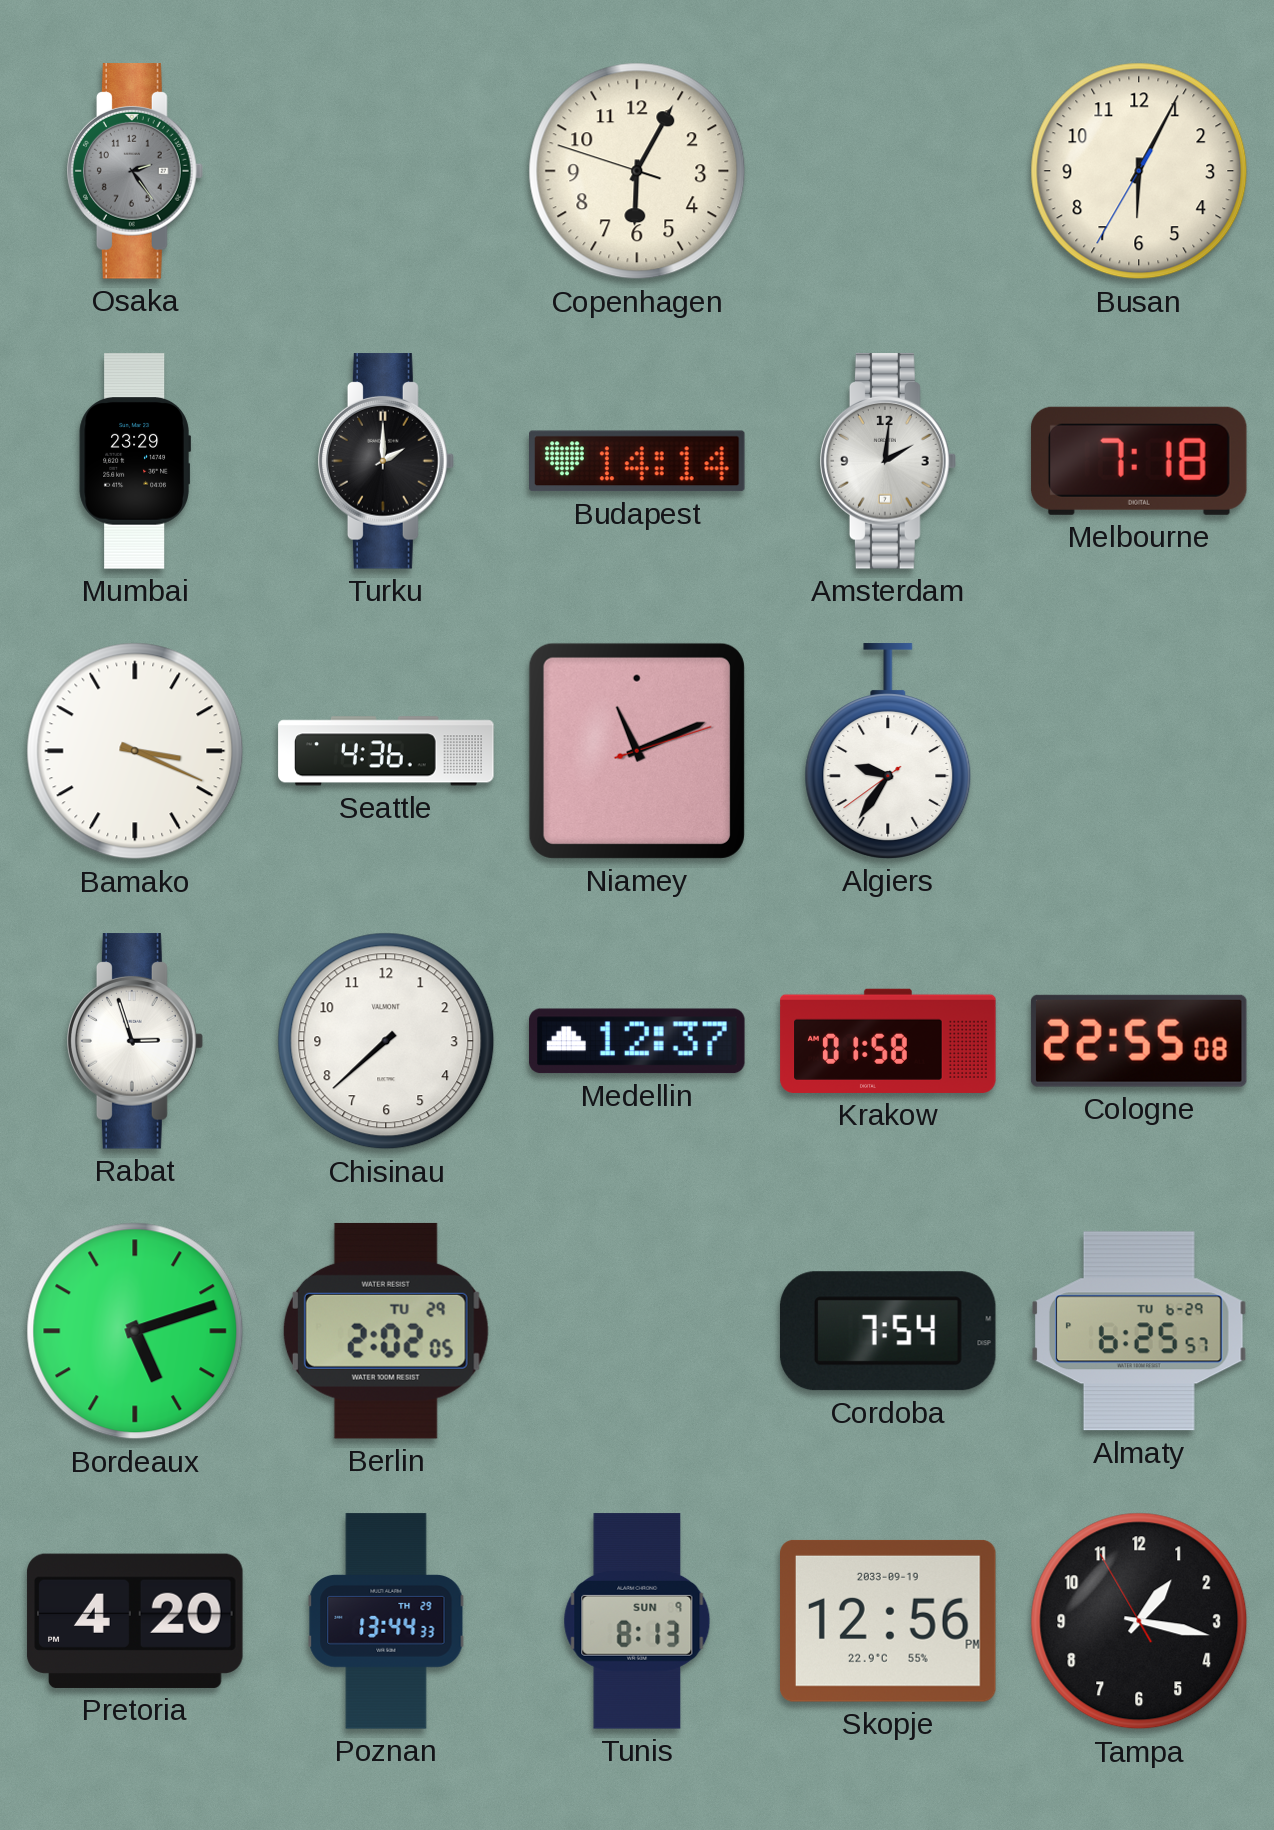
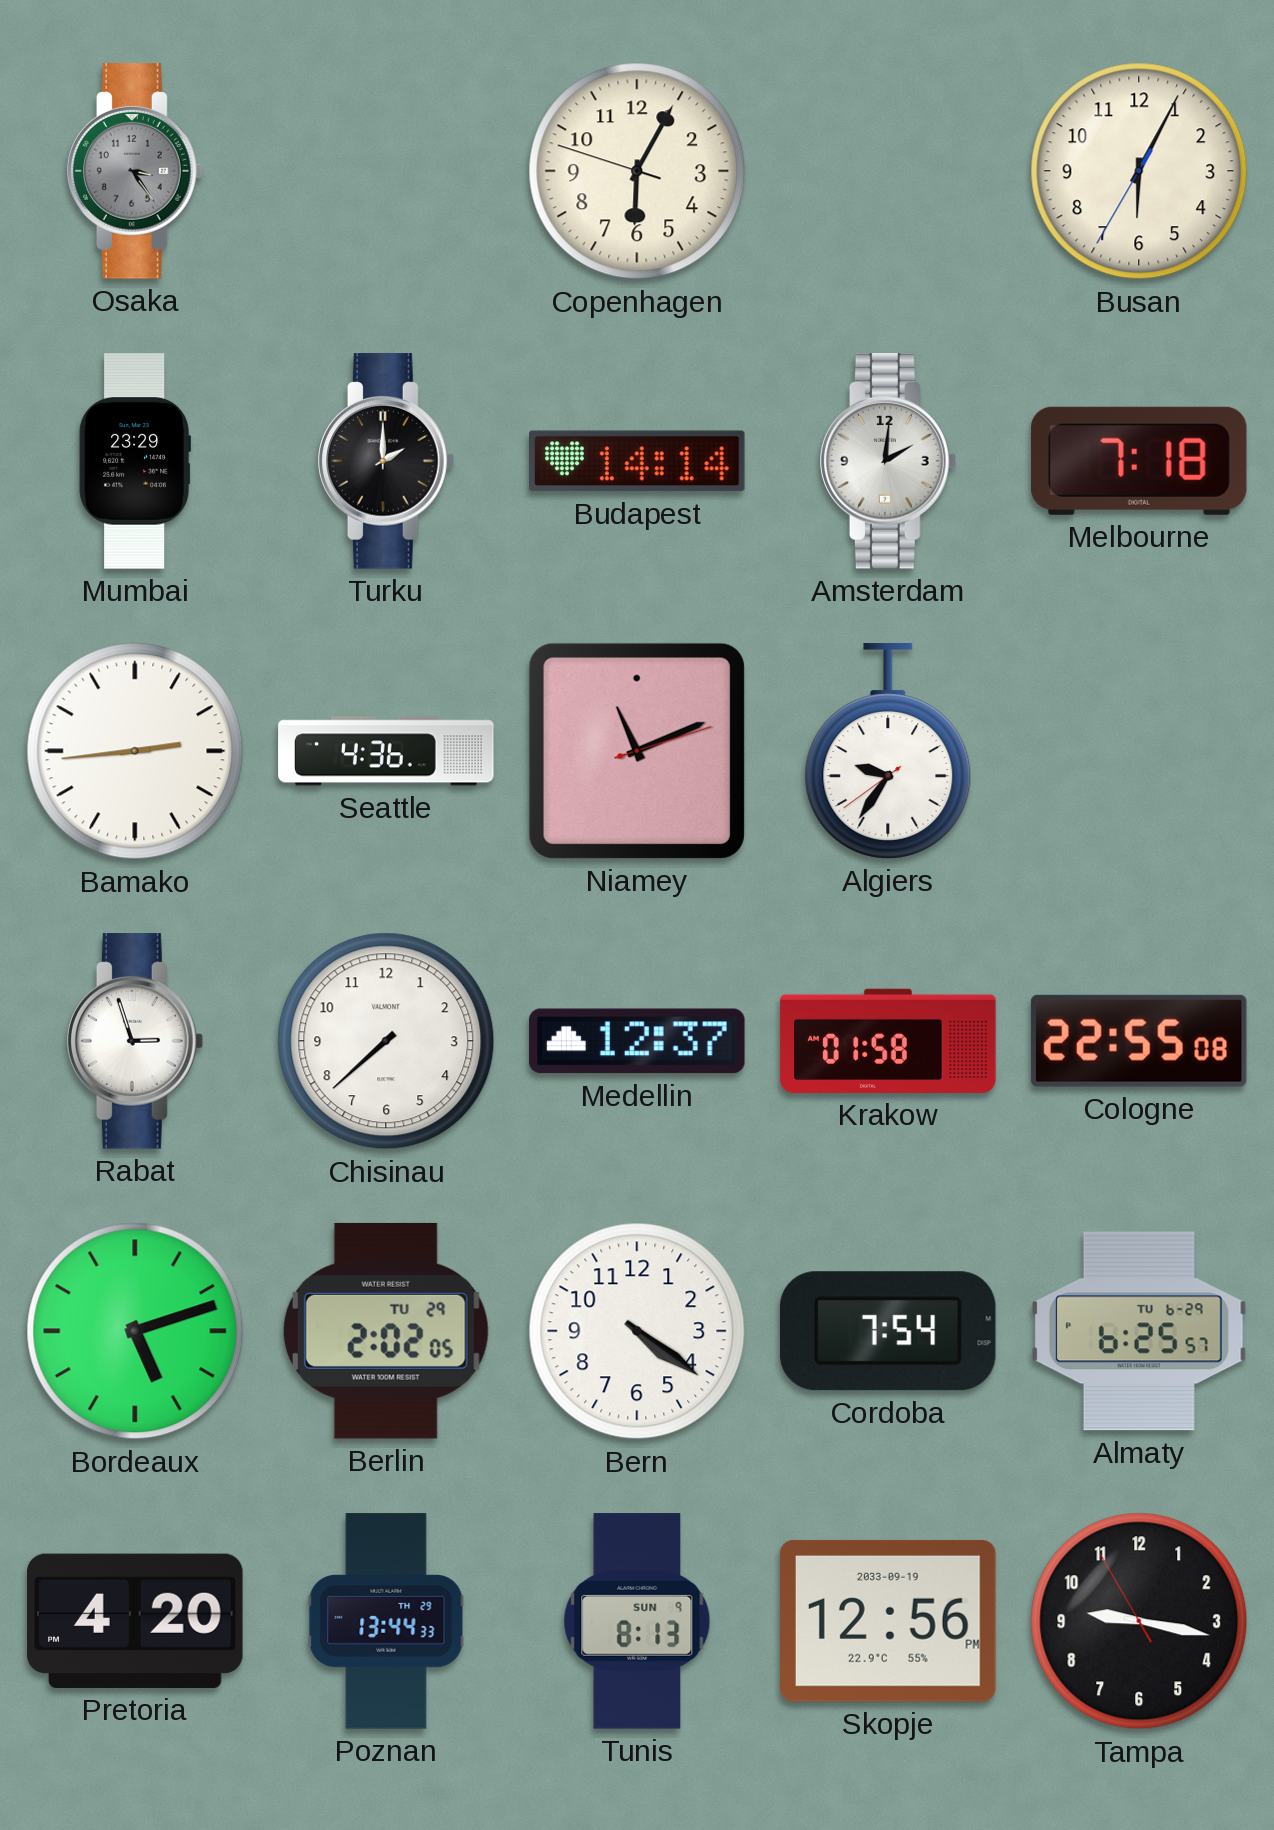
Osaka: 2:24 -> 3:24 (136, 171)
Bamako: 3:19 -> 2:44 (135, 751)
Bern: none -> 4:21 (637, 1331)
Tampa: 1:16 -> 9:16 (1139, 1621)
